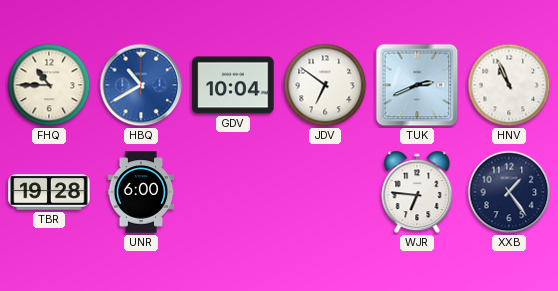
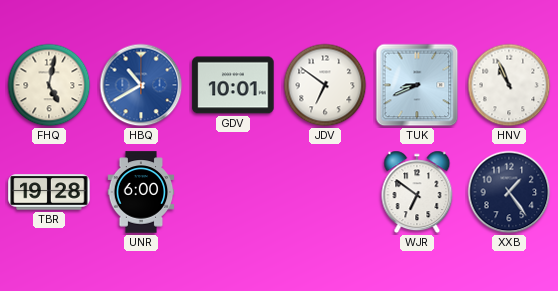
FHQ: 10:45 -> 5:02 (49, 85)
GDV: 10:04 -> 10:01 (233, 85)
TUK: 2:41 -> 8:41 (417, 85)
WJR: 6:46 -> 6:51 (417, 192)
